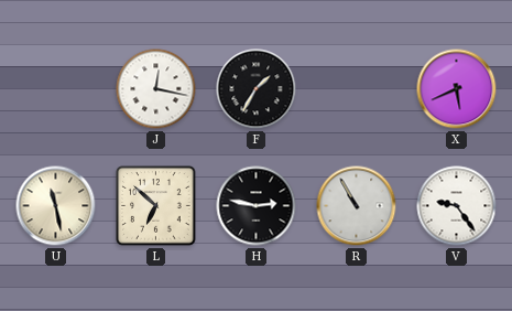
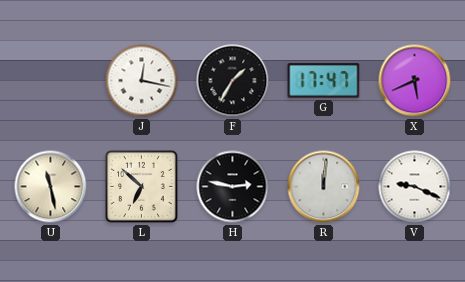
G: none -> 17:47 (324, 81)
R: 10:55 -> 12:01 (324, 187)
V: 9:24 -> 9:19 (415, 187)
